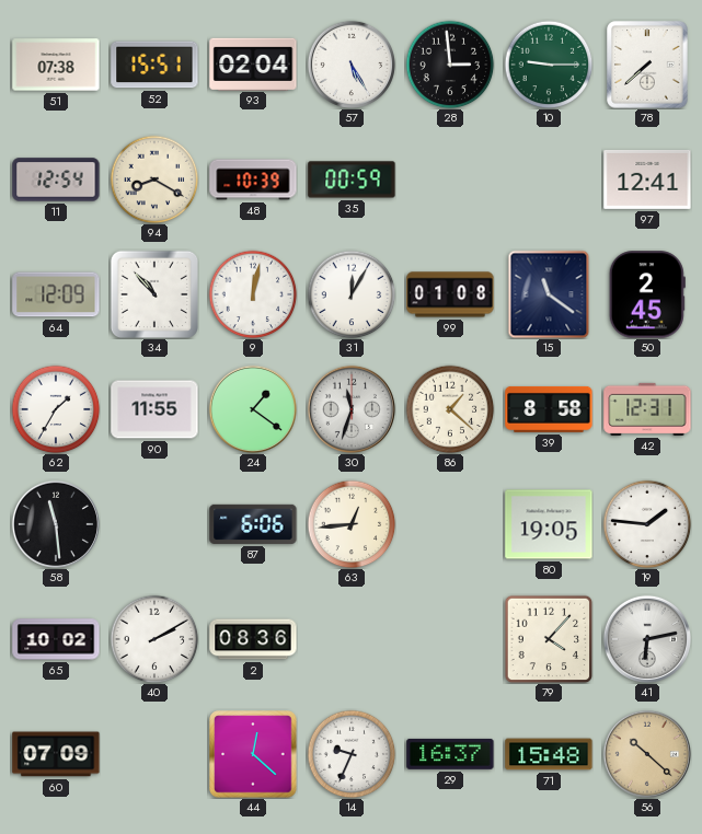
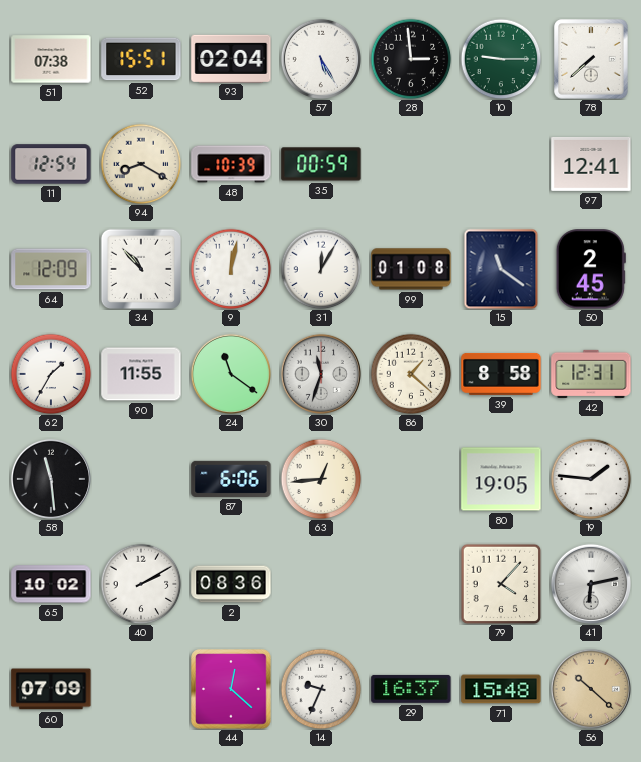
24: 1:21 -> 11:21 (231, 374)
